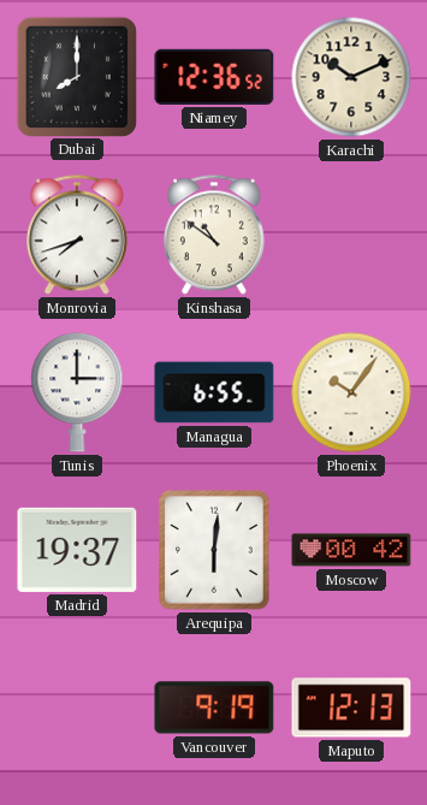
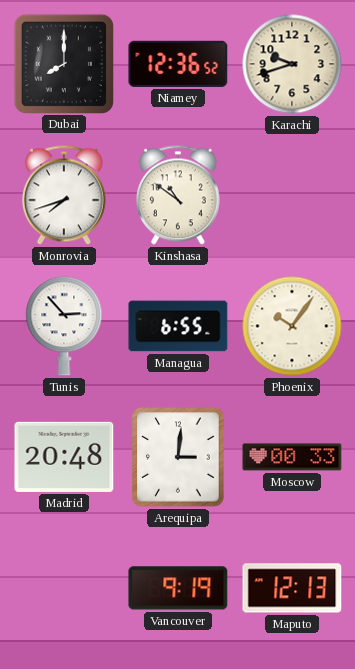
Karachi: 10:11 -> 9:42 (292, 64)
Tunis: 3:00 -> 2:53 (64, 326)
Madrid: 19:37 -> 20:48 (64, 457)
Arequipa: 6:01 -> 3:01 (178, 457)
Moscow: 00:42 -> 00:33 (292, 457)
